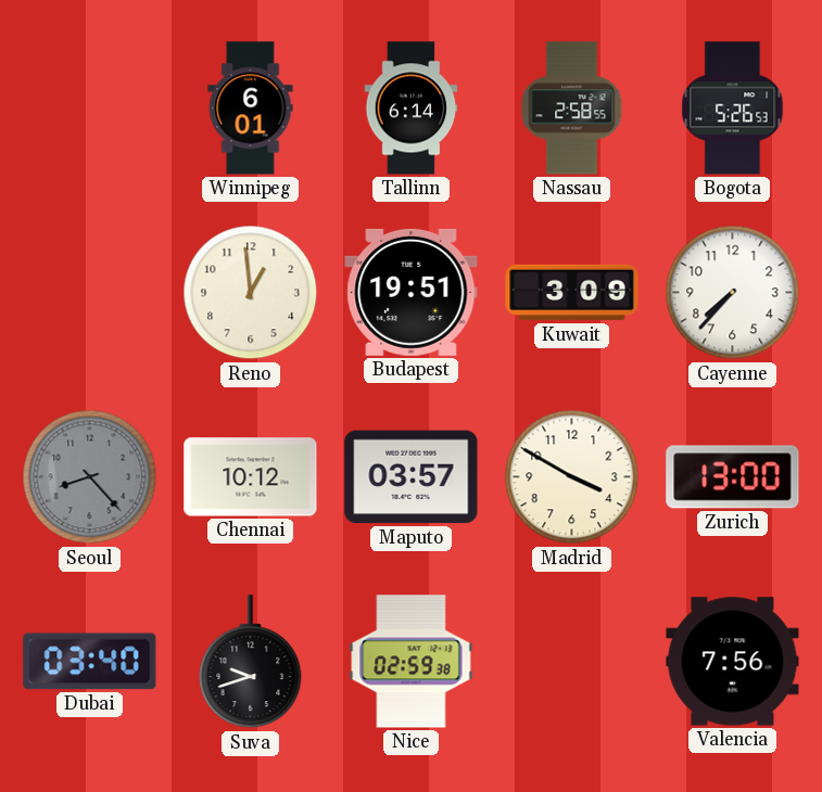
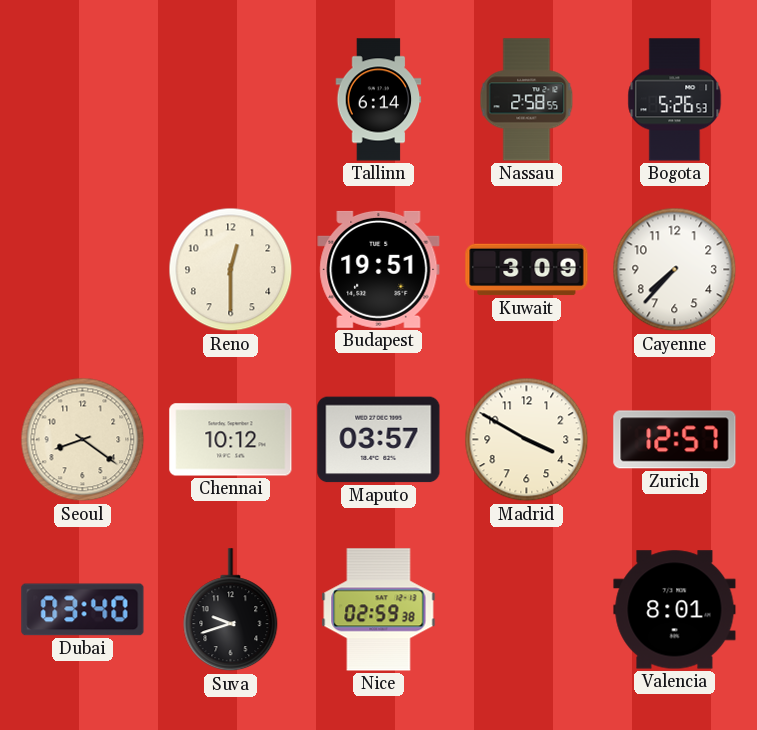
Winnipeg: 6:01 -> none (251, 108)
Reno: 12:59 -> 12:30 (231, 270)
Seoul: 8:23 -> 8:21 (83, 440)
Seoul dial: grey -> cream (83, 440)
Zurich: 13:00 -> 12:57 (675, 440)
Valencia: 7:56 -> 8:01 (675, 610)
